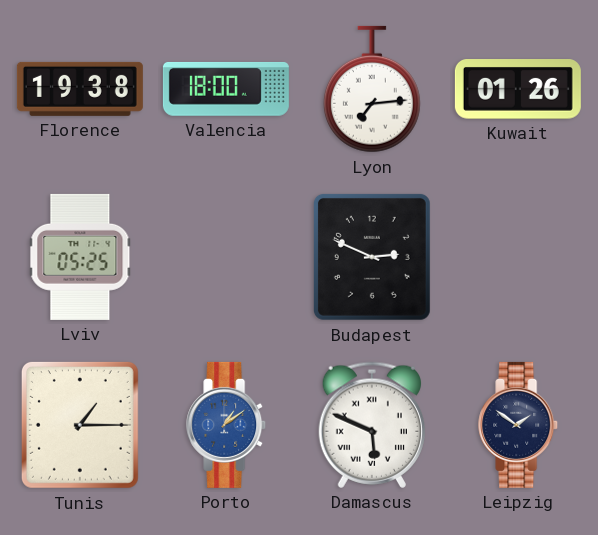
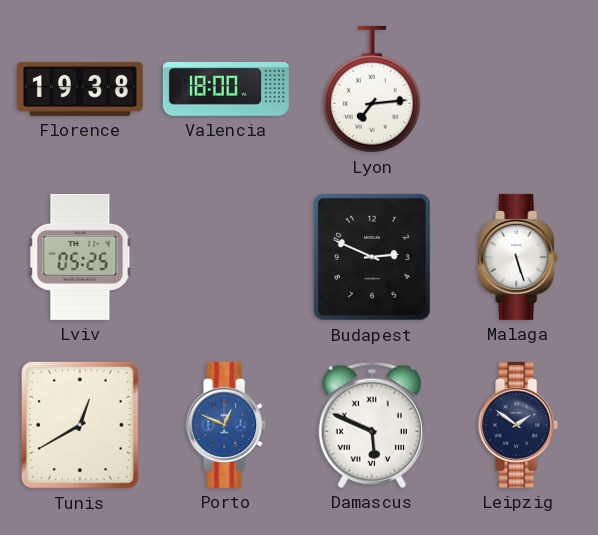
Kuwait: 01:26 -> none (518, 90)
Malaga: none -> 5:27 (519, 257)
Tunis: 1:15 -> 12:40 (80, 425)
Porto: 1:09 -> 12:49 (227, 425)
